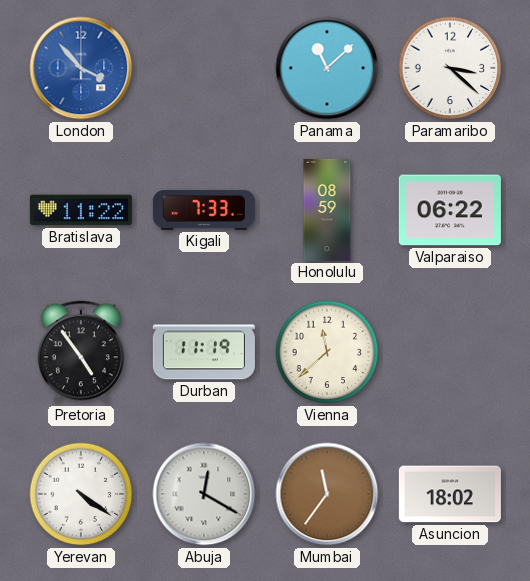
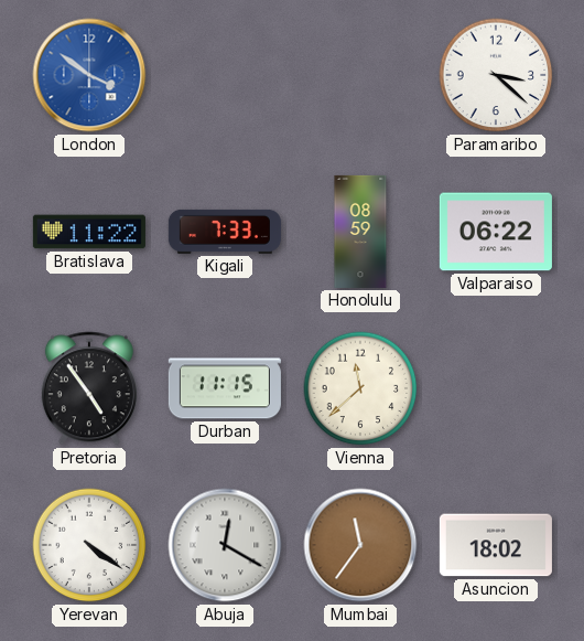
London: 3:53 -> 3:51 (89, 75)
Panama: 11:08 -> none (327, 68)
Durban: 11:19 -> 11:15 (225, 388)
